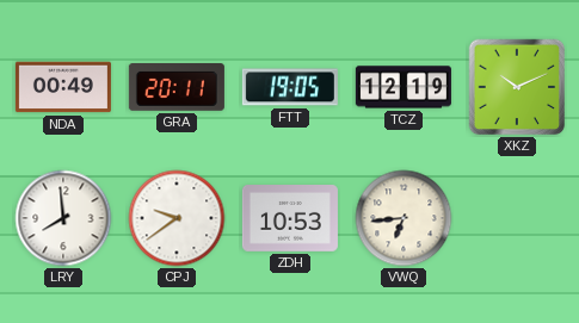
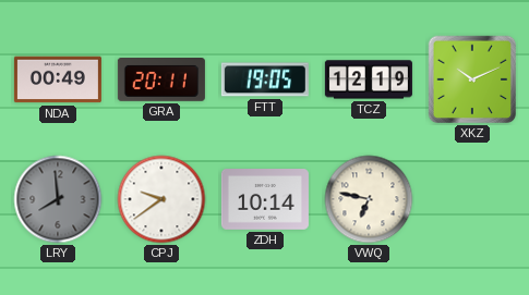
LRY dial: white -> grey (58, 199)
ZDH: 10:53 -> 10:14 (265, 200)
VWQ: 6:44 -> 6:47 (369, 199)
